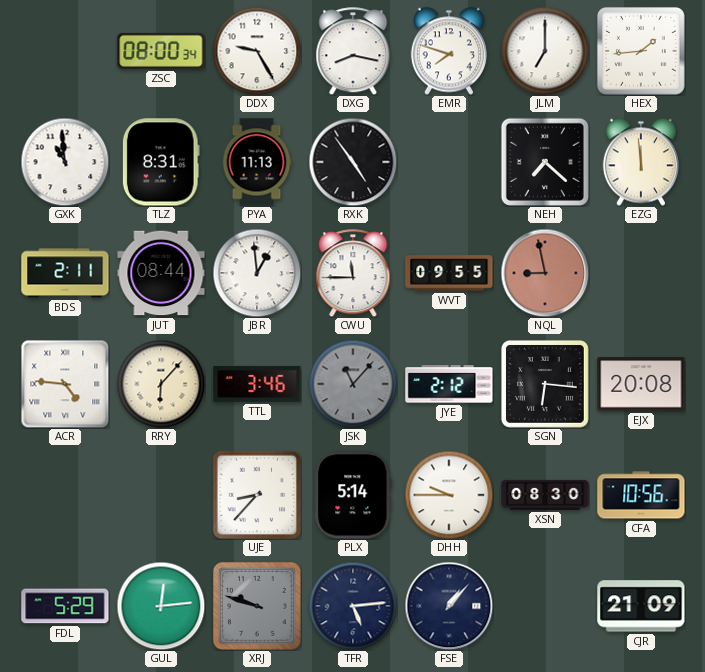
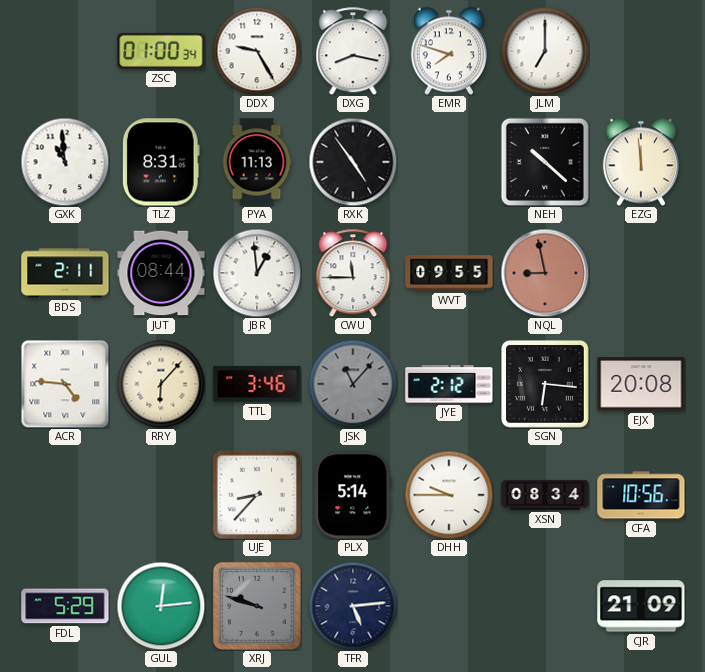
ZSC: 08:00 -> 01:00 (161, 51)
HEX: 1:44 -> none (641, 51)
NEH: 7:22 -> 10:22 (545, 162)
XSN: 08:30 -> 08:34 (545, 495)
FSE: 1:07 -> none (449, 606)
